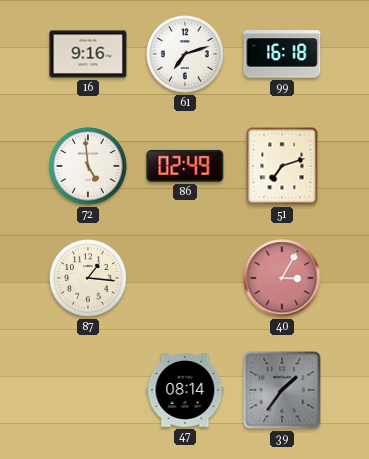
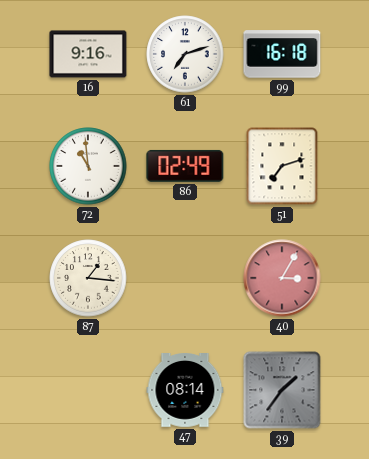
72: 4:59 -> 10:59 (88, 166)
